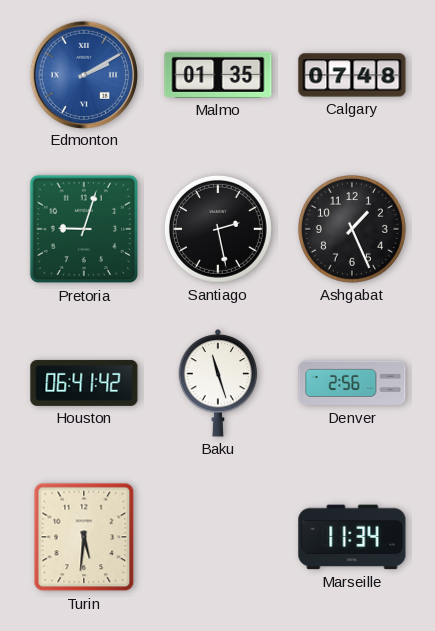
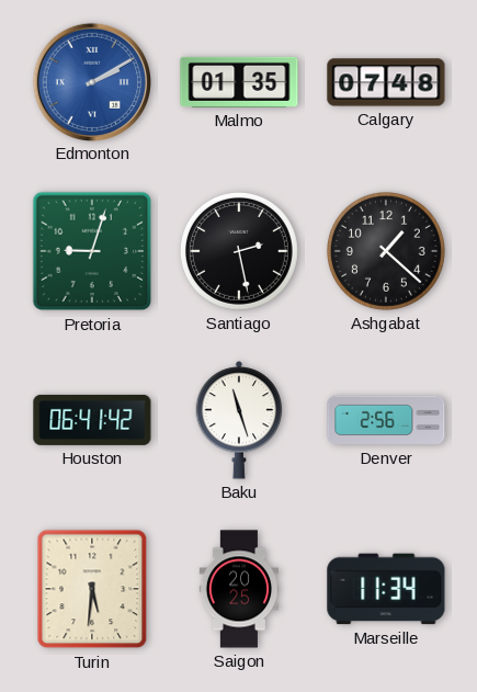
Ashgabat: 1:26 -> 1:22 (386, 251)
Saigon: none -> 20:25 (239, 589)
